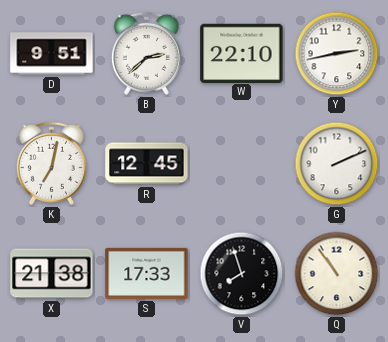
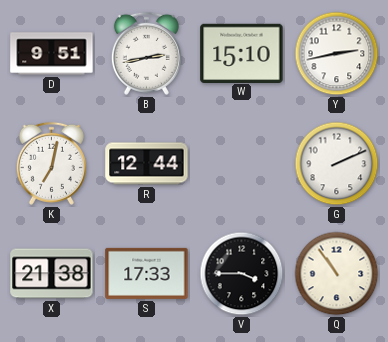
B: 2:38 -> 2:43 (146, 53)
W: 22:10 -> 15:10 (242, 53)
R: 12:45 -> 12:44 (147, 164)
V: 7:57 -> 3:45 (242, 274)
